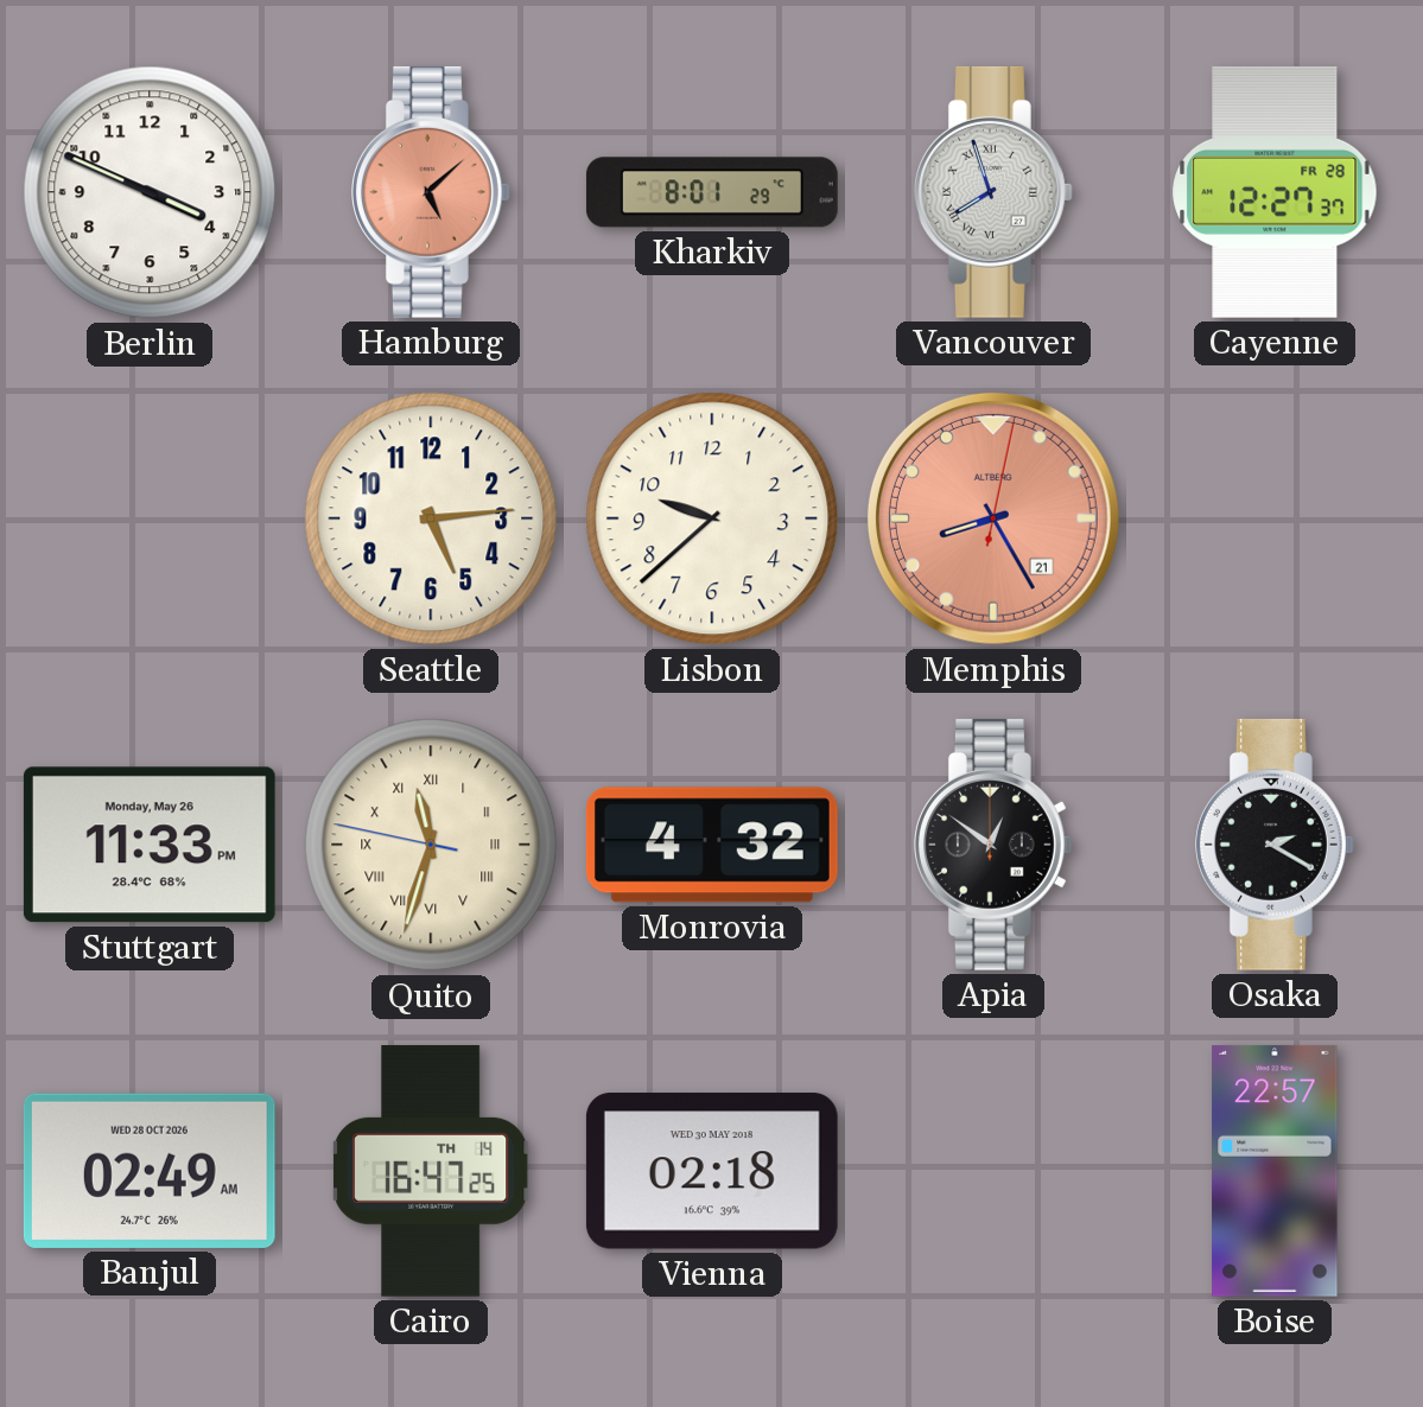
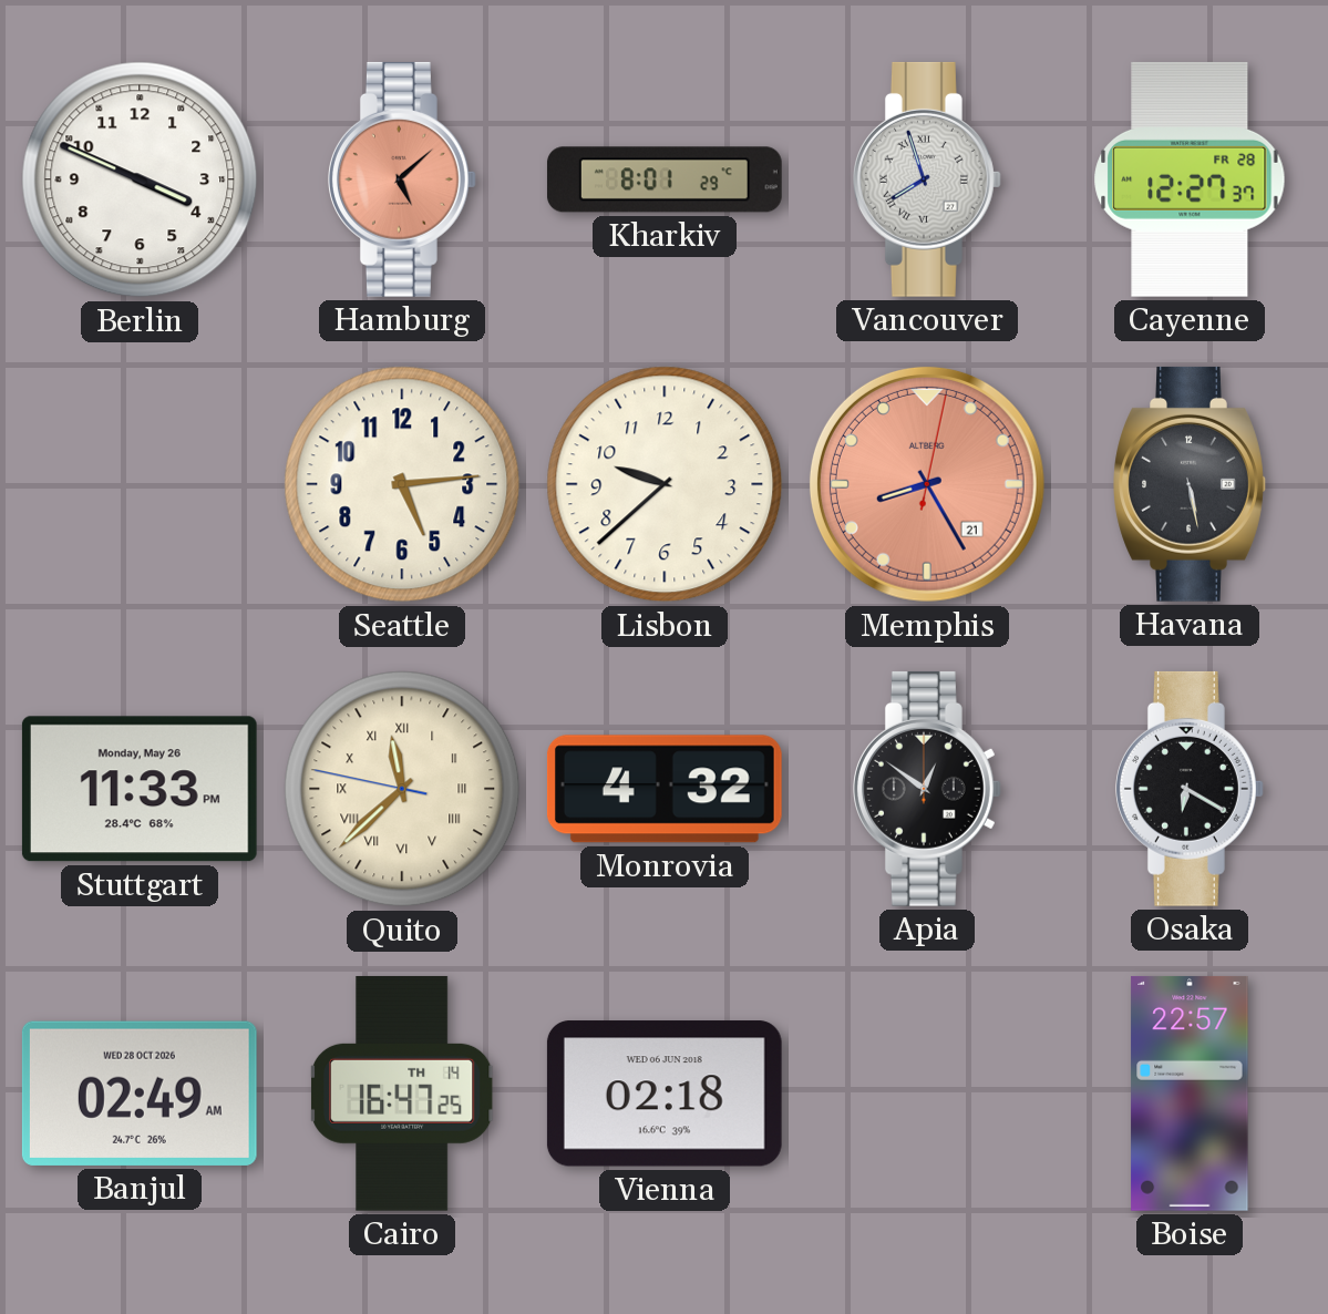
Havana: none -> 5:28 (1190, 484)
Quito: 11:32 -> 11:37 (402, 789)
Osaka: 2:20 -> 6:20 (1191, 789)
Vienna date: WED 30 MAY 2018 -> WED 06 JUN 2018 (665, 1094)
